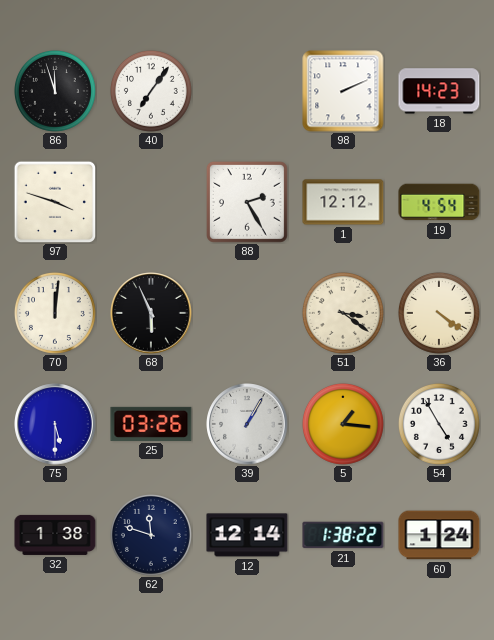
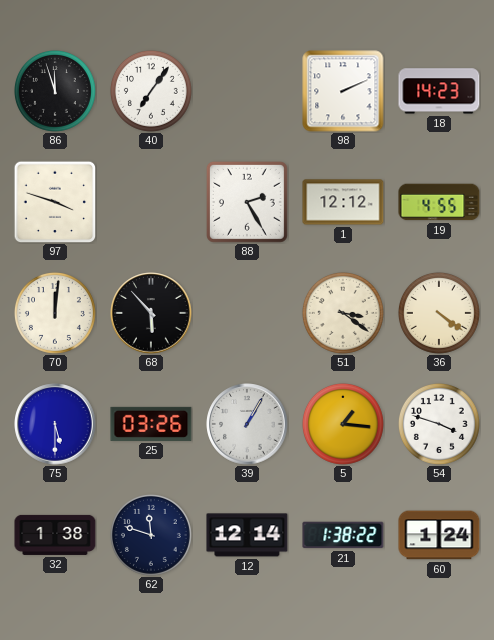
19: 4:54 -> 4:55 (439, 202)
68: 5:56 -> 5:53 (151, 313)
54: 4:55 -> 3:48 (439, 424)
